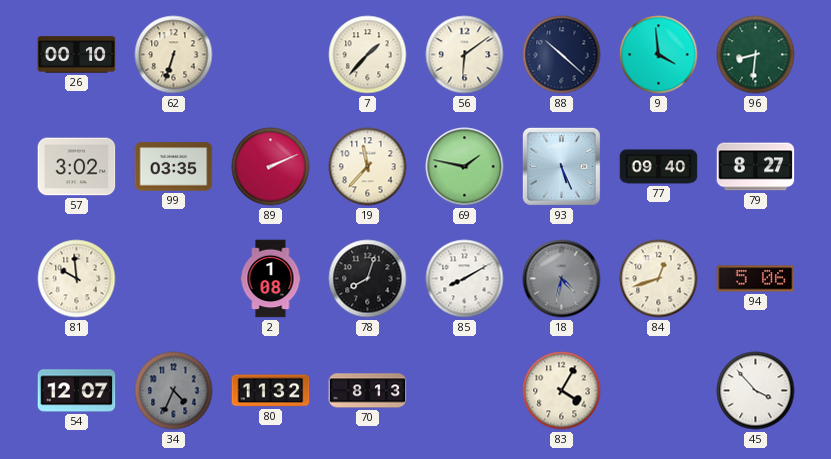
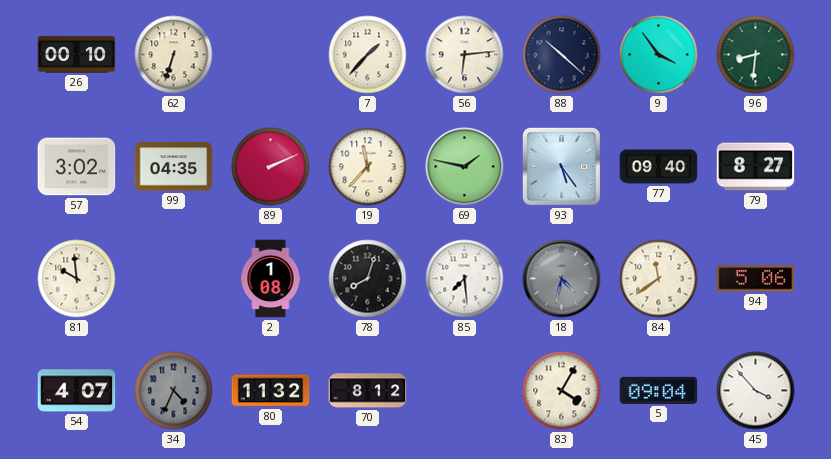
56: 6:09 -> 6:14 (465, 55)
9: 3:59 -> 3:54 (659, 55)
99: 03:35 -> 04:35 (174, 167)
93: 5:26 -> 5:24 (561, 166)
85: 8:10 -> 7:29 (465, 279)
84: 12:42 -> 11:39 (659, 279)
54: 12:07 -> 4:07 (77, 391)
70: 8:13 -> 8:12 (368, 391)
5: none -> 09:04 (659, 390)
